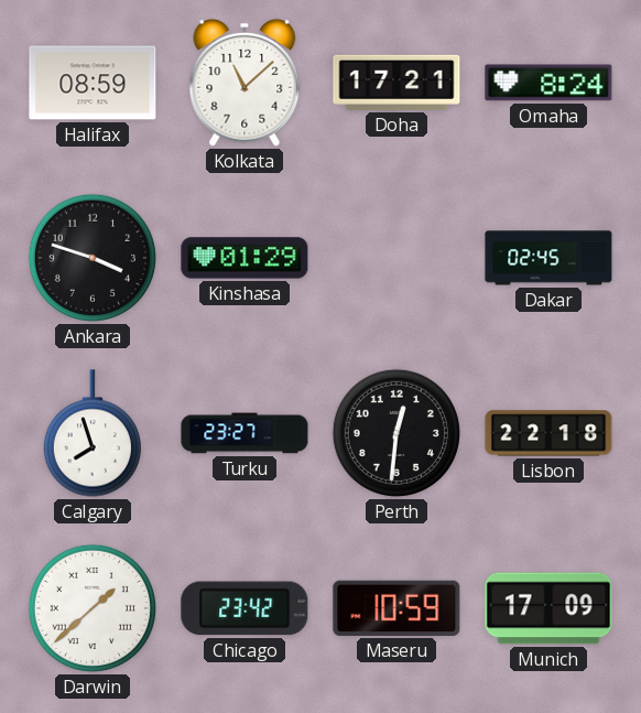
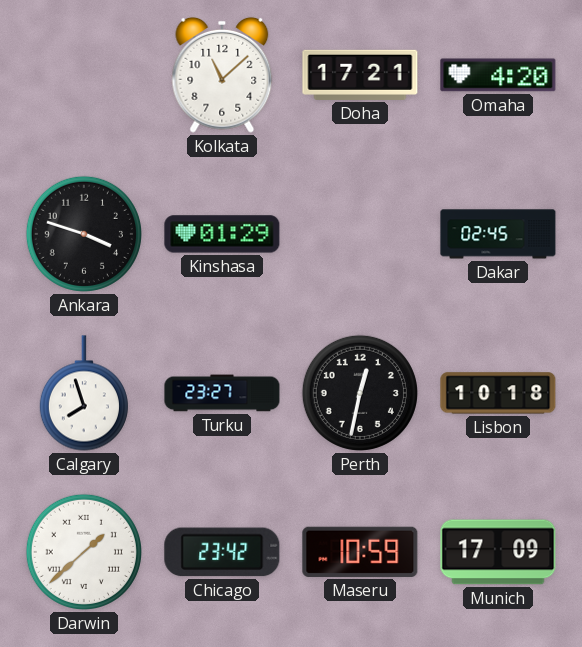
Halifax: 08:59 -> none (93, 83)
Omaha: 8:24 -> 4:20 (498, 75)
Perth: 12:31 -> 12:32 (360, 393)
Lisbon: 22:18 -> 10:18 (498, 393)
